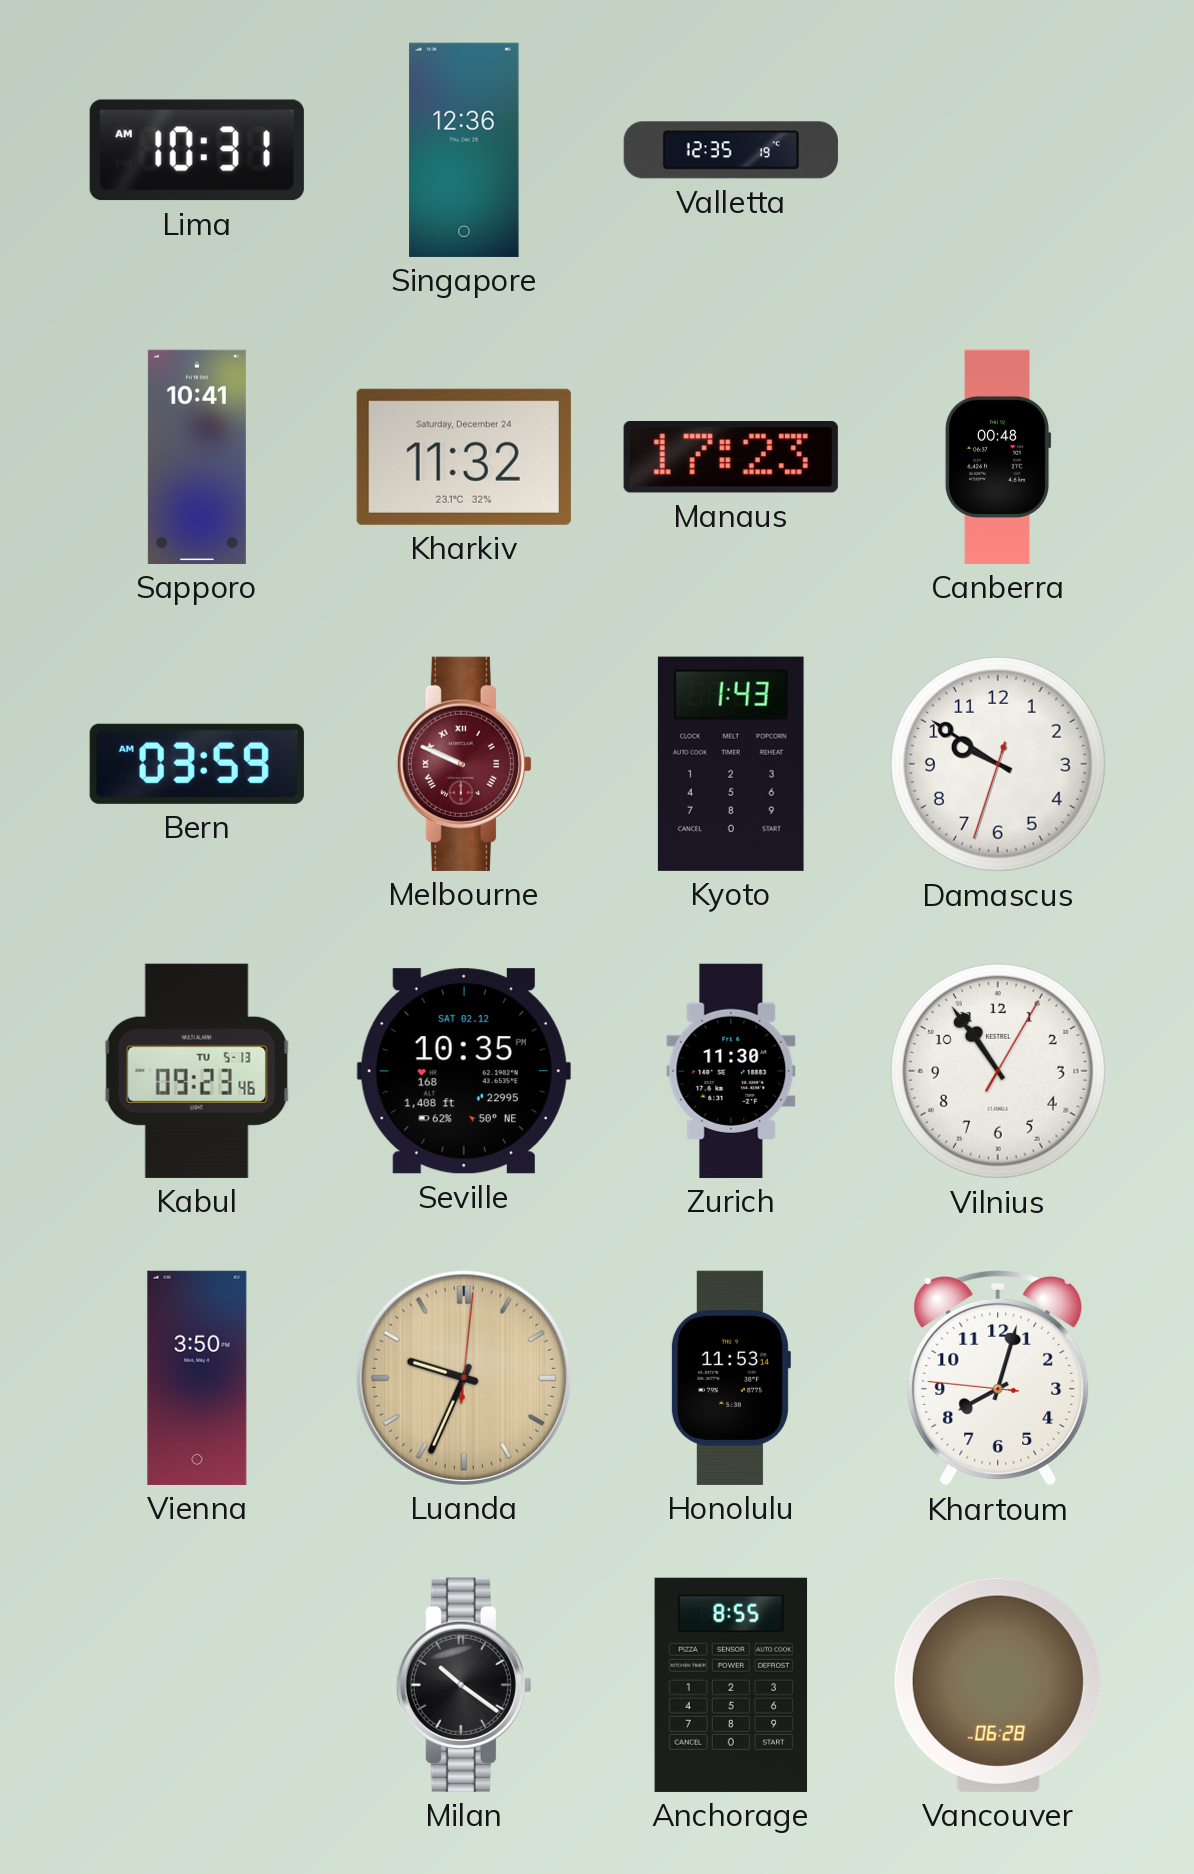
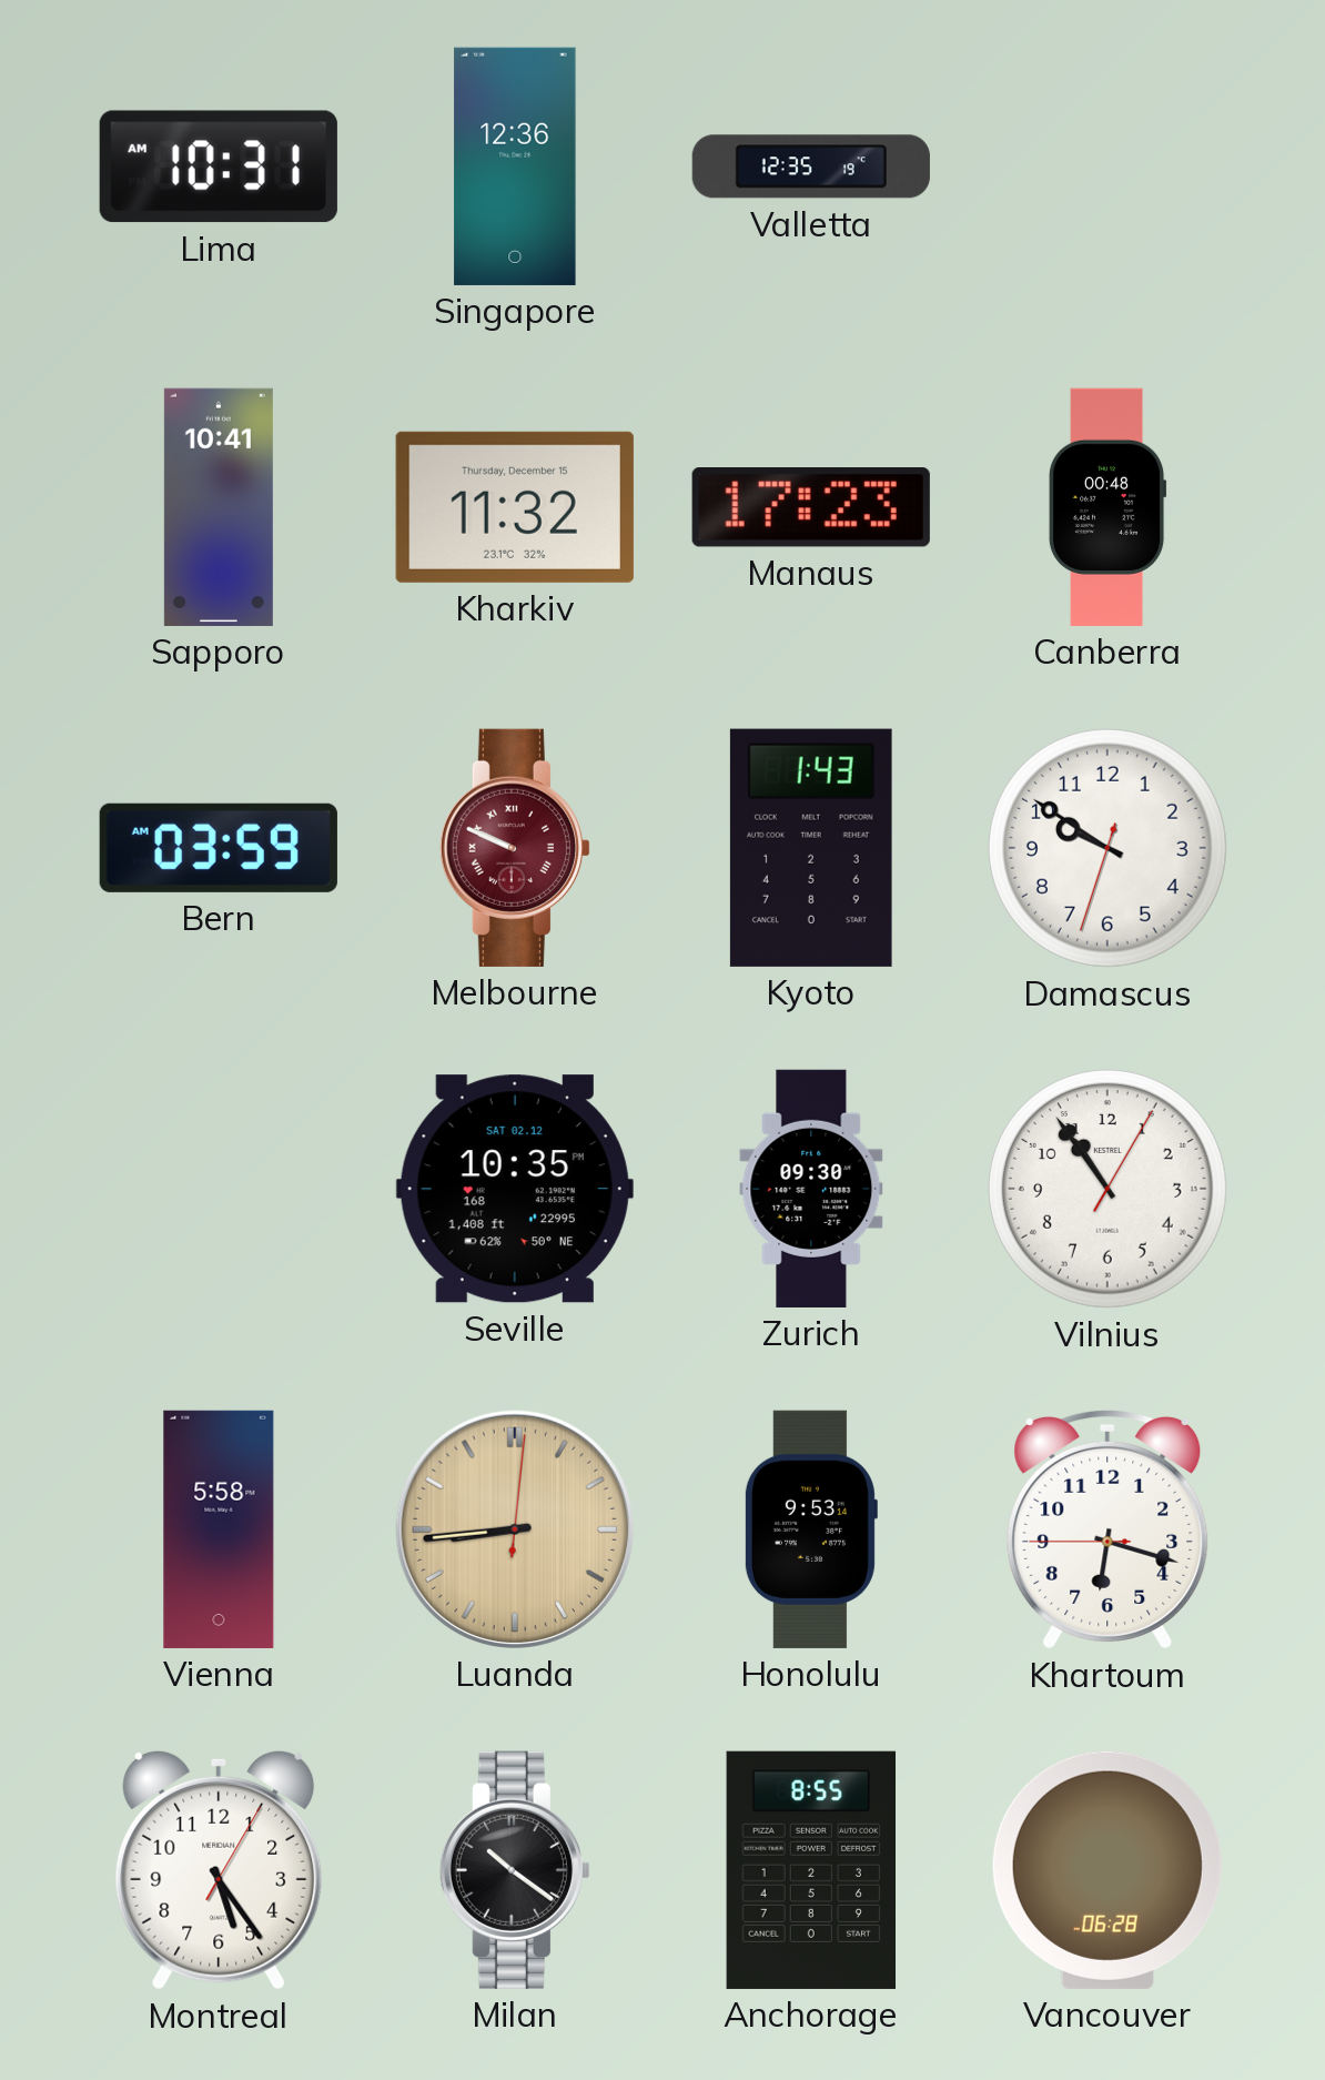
Kharkiv date: Saturday, December 24 -> Thursday, December 15 (515, 507)
Kabul: 09:23 -> none (197, 1071)
Zurich: 11:30 -> 09:30 (811, 1189)
Vienna: 3:50 -> 5:58 (219, 1529)
Luanda: 9:34 -> 8:44 (515, 1529)
Honolulu: 11:53 -> 9:53 (810, 1529)
Khartoum: 8:02 -> 6:17 (1107, 1529)
Montreal: none -> 5:24 (219, 1870)
